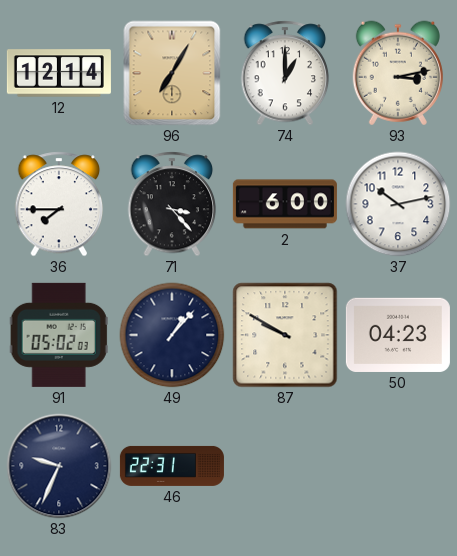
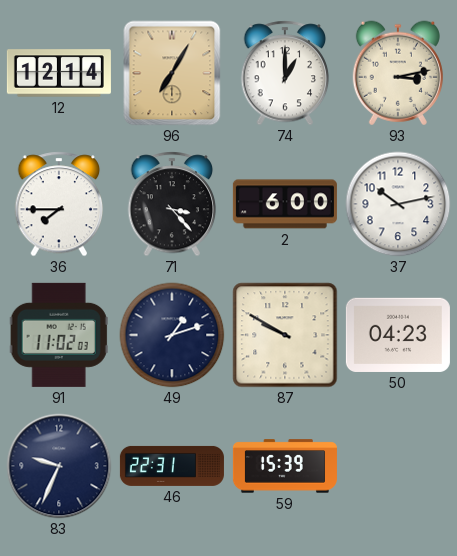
91: 05:02 -> 11:02 (59, 335)
49: 1:07 -> 1:12 (172, 335)
59: none -> 15:39 (285, 466)
